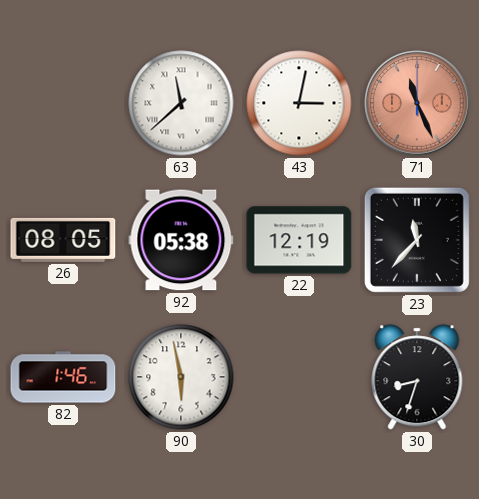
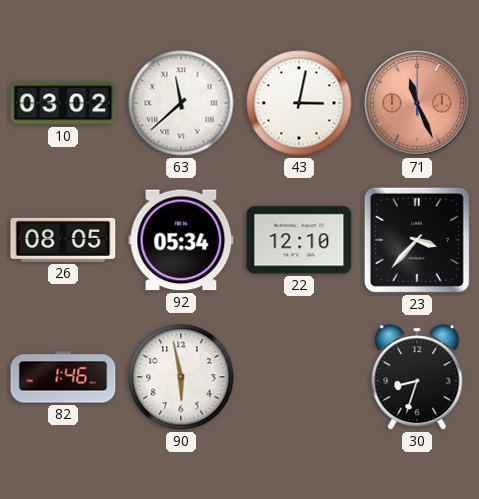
10: none -> 03:02 (63, 103)
92: 05:38 -> 05:34 (181, 240)
22: 12:19 -> 12:10 (299, 240)
23: 11:37 -> 3:37 (417, 240)
